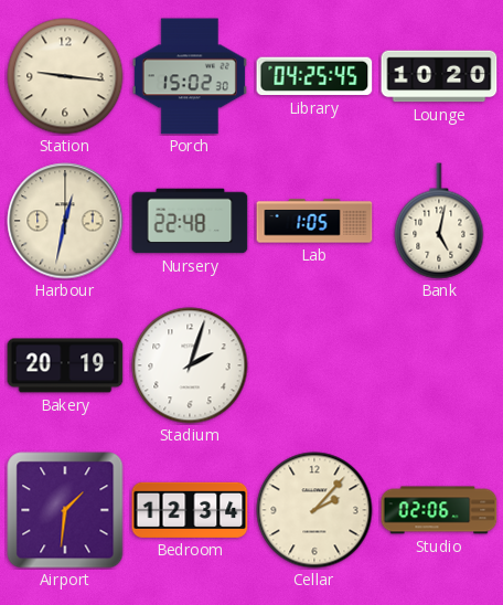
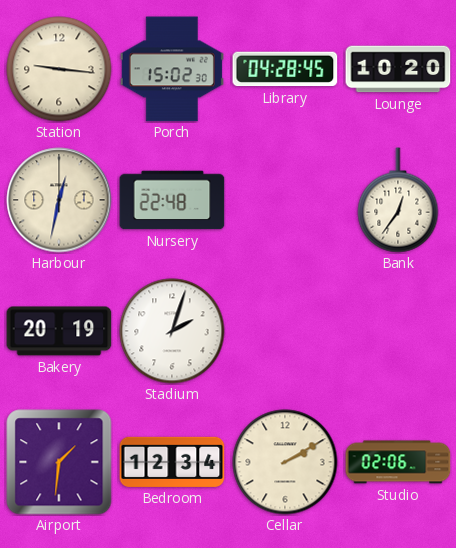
Library: 04:25 -> 04:28 (285, 69)
Lab: 1:05 -> none (314, 221)
Bank: 5:02 -> 12:36 (398, 200)
Cellar: 2:07 -> 2:10 (285, 462)
